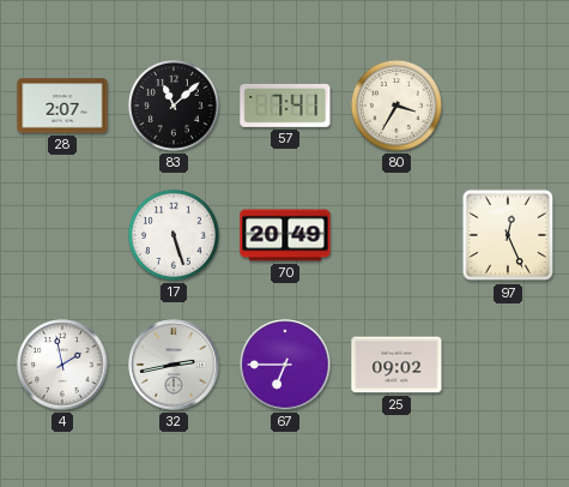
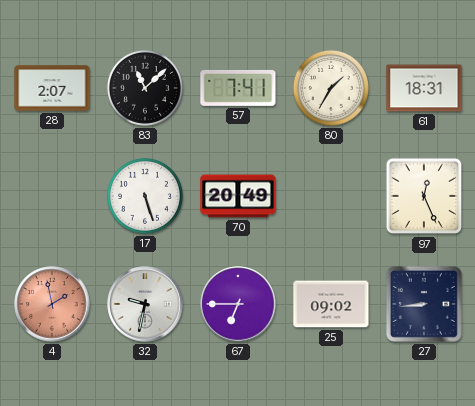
80: 3:35 -> 1:35 (331, 88)
61: none -> 18:31 (424, 88)
4 dial: white -> salmon (52, 304)
32: 2:43 -> 9:32 (145, 304)
27: none -> 8:44 (424, 304)
